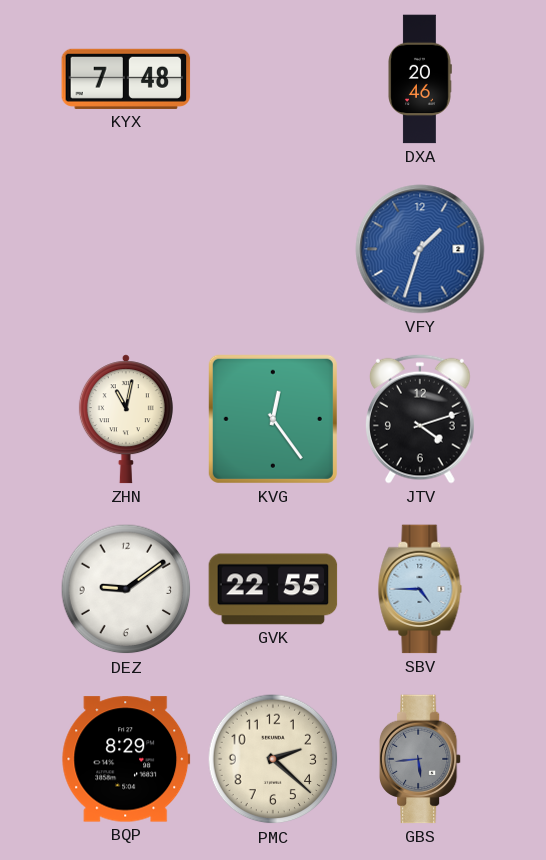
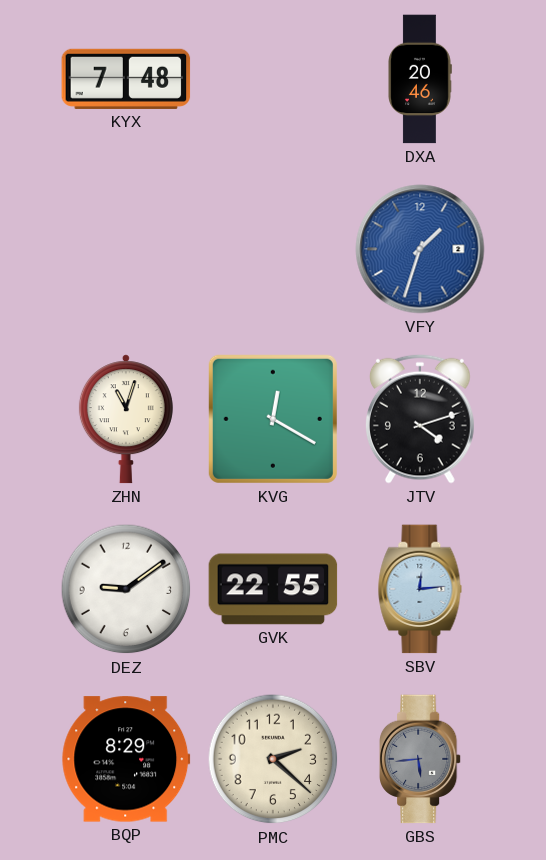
ZHN: 11:02 -> 11:03 (126, 419)
KVG: 12:24 -> 12:20 (273, 419)
SBV: 4:45 -> 12:14 (420, 589)
